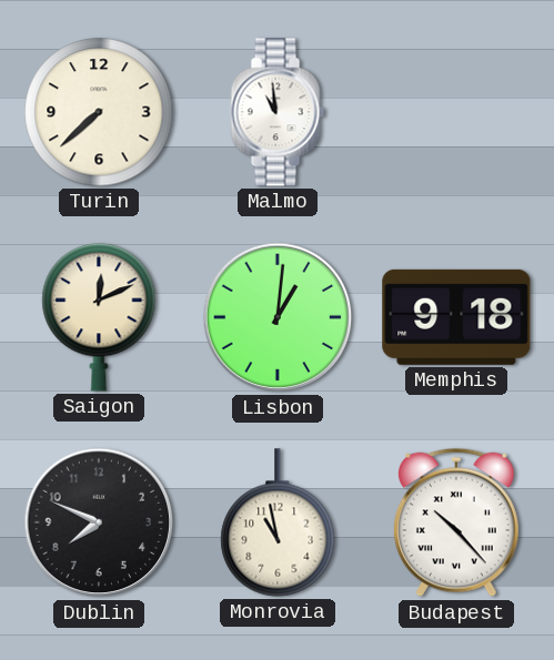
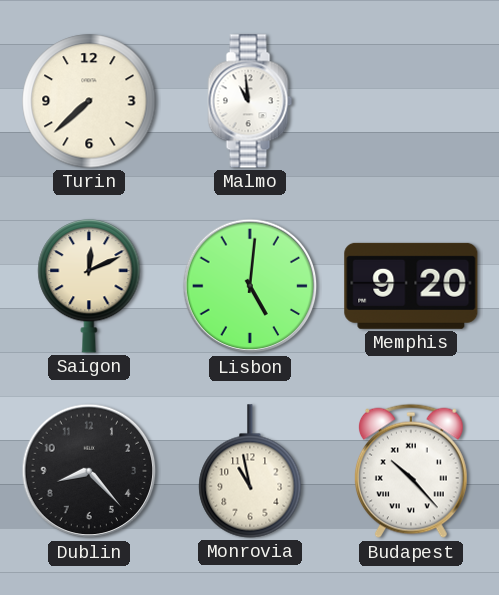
Lisbon: 1:01 -> 5:01 (250, 286)
Memphis: 9:18 -> 9:20 (411, 286)
Dublin: 7:49 -> 8:23 (89, 471)
